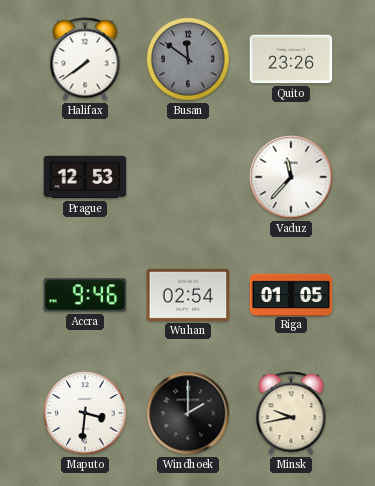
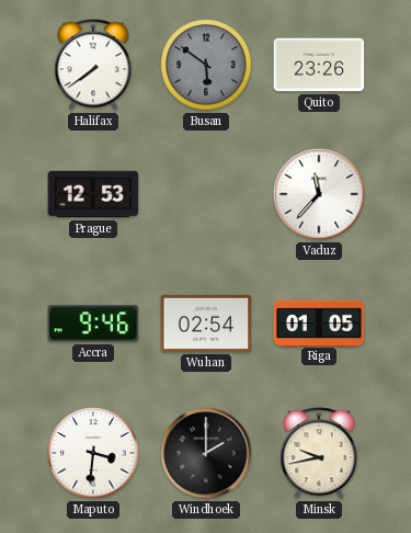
Busan: 11:51 -> 5:51 (206, 65)
